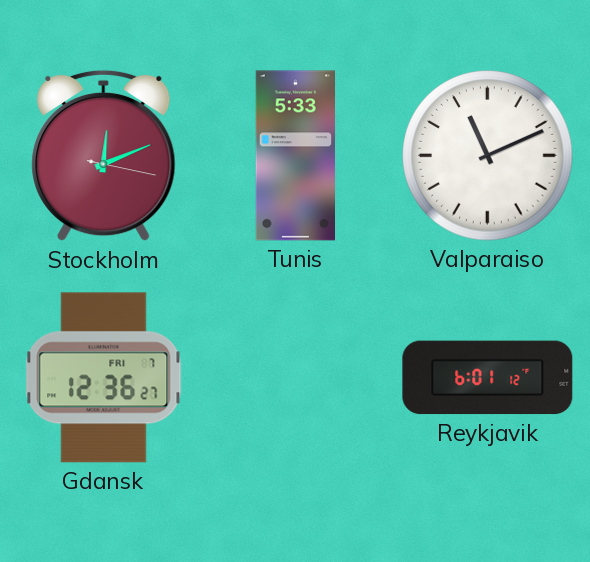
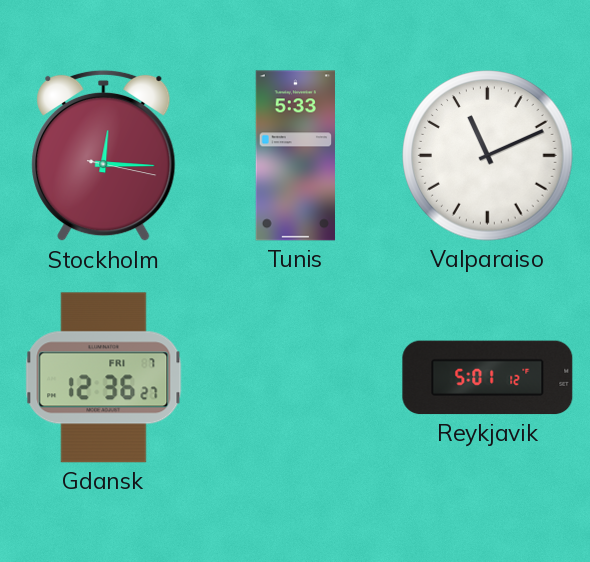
Stockholm: 12:11 -> 12:15 (104, 156)
Reykjavik: 6:01 -> 5:01 (488, 378)
